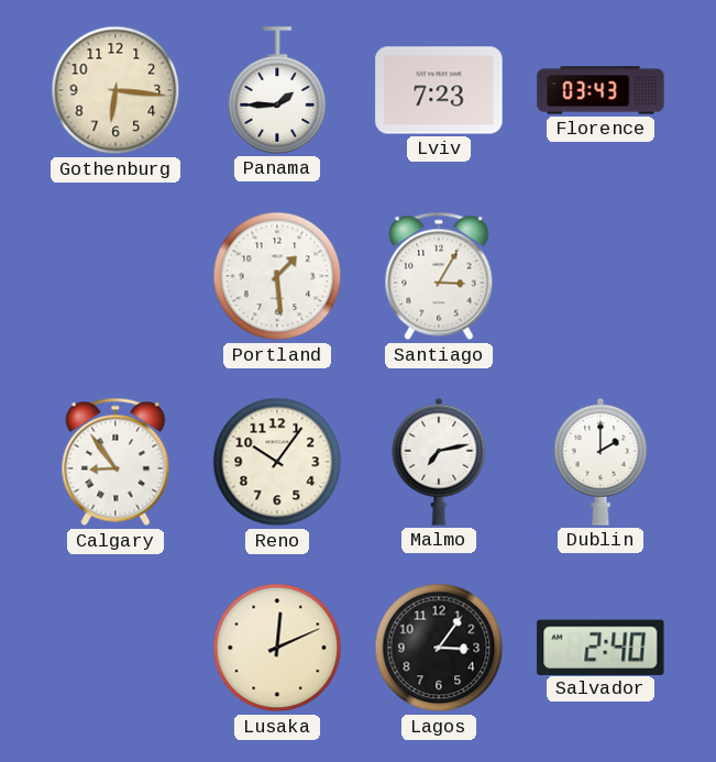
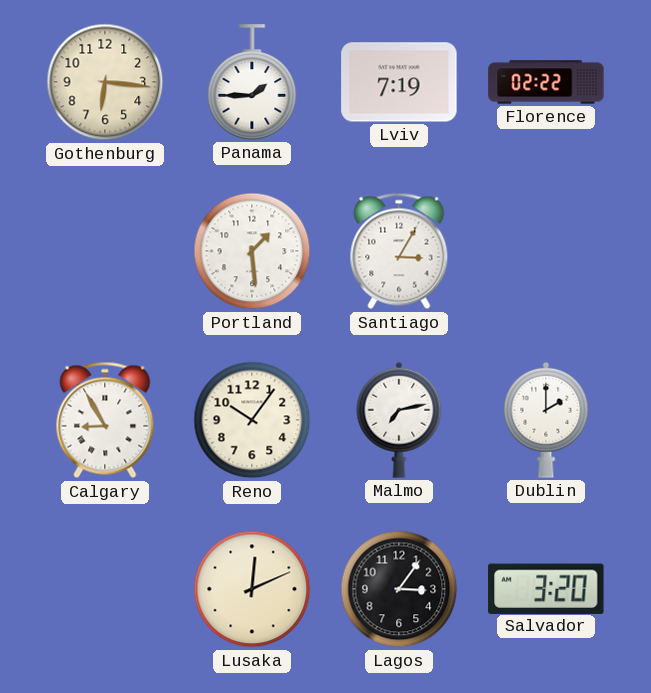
Lviv: 7:23 -> 7:19 (399, 82)
Florence: 03:43 -> 02:22 (546, 82)
Calgary: 8:54 -> 8:55 (105, 420)
Salvador: 2:40 -> 3:20 (546, 588)
